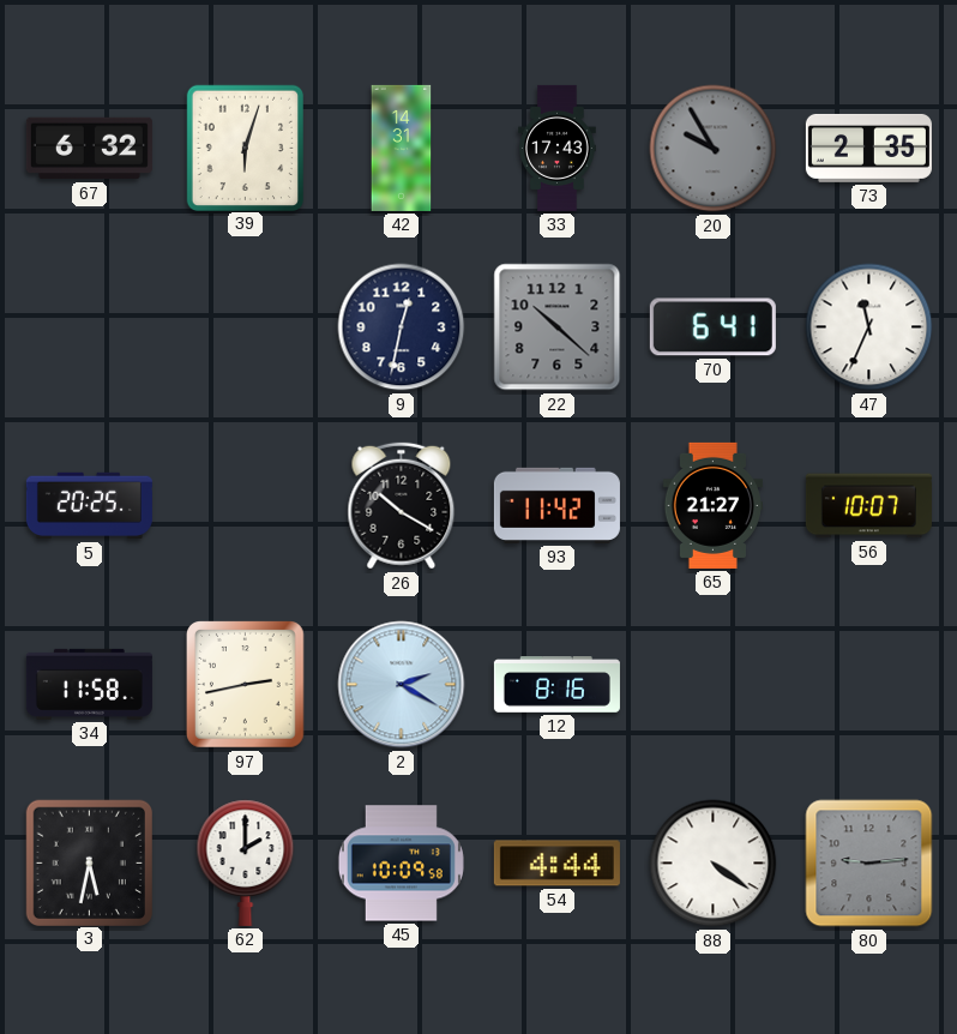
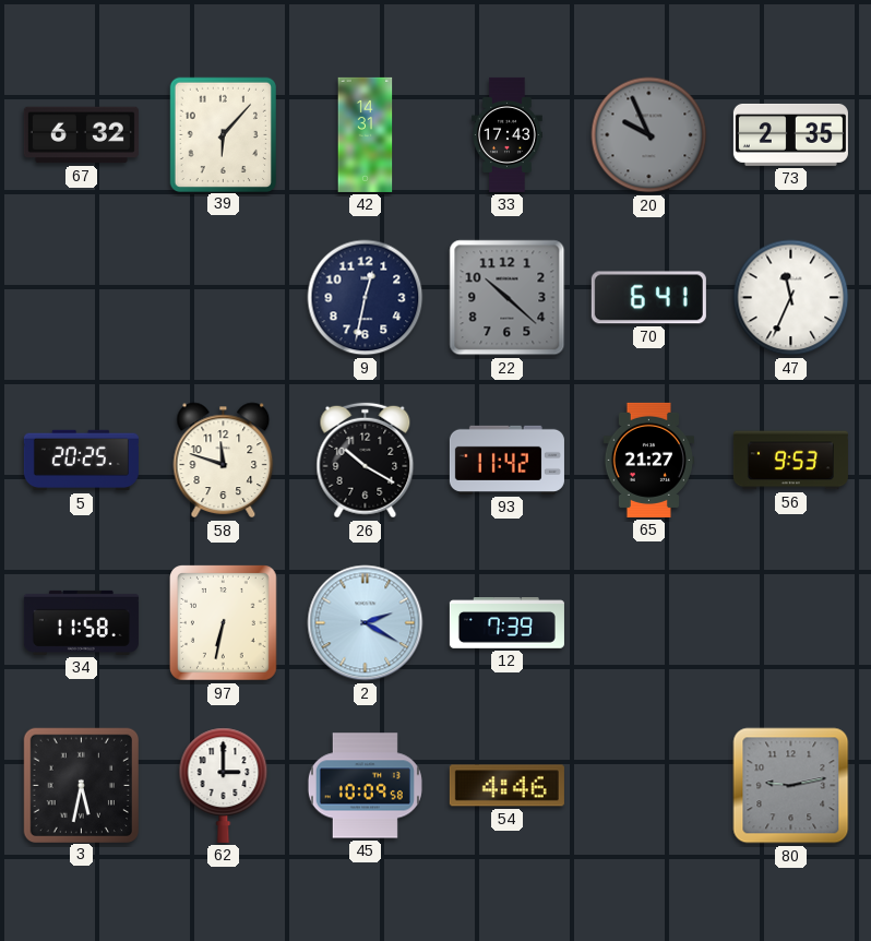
39: 6:03 -> 6:07 (223, 134)
20: 9:55 -> 9:56 (649, 135)
58: none -> 11:48 (224, 461)
56: 10:07 -> 9:53 (790, 461)
97: 2:43 -> 6:32 (224, 623)
12: 8:16 -> 7:39 (506, 623)
62: 2:00 -> 3:00 (224, 785)
54: 4:44 -> 4:46 (506, 786)
88: 4:21 -> none (714, 864)
80: 9:14 -> 9:13 (791, 786)
